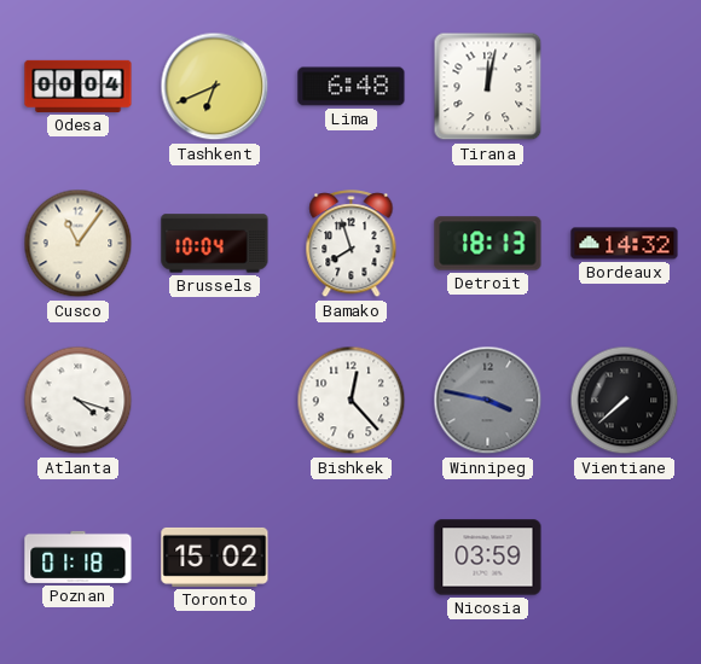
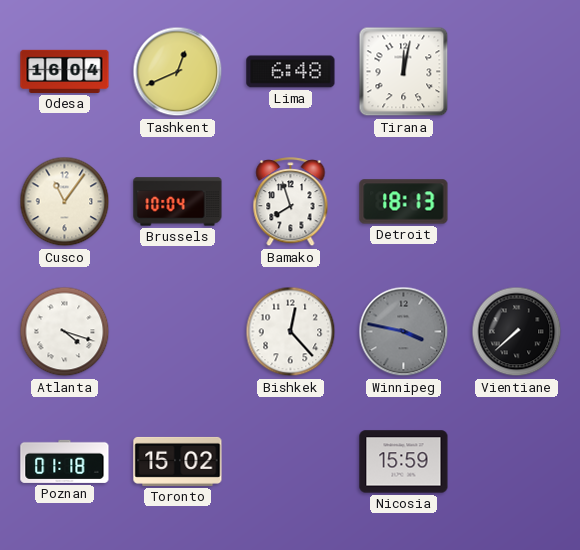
Odesa: 00:04 -> 16:04 (65, 71)
Tashkent: 6:41 -> 12:41 (178, 72)
Bordeaux: 14:32 -> none (625, 244)
Nicosia: 03:59 -> 15:59 (404, 462)
